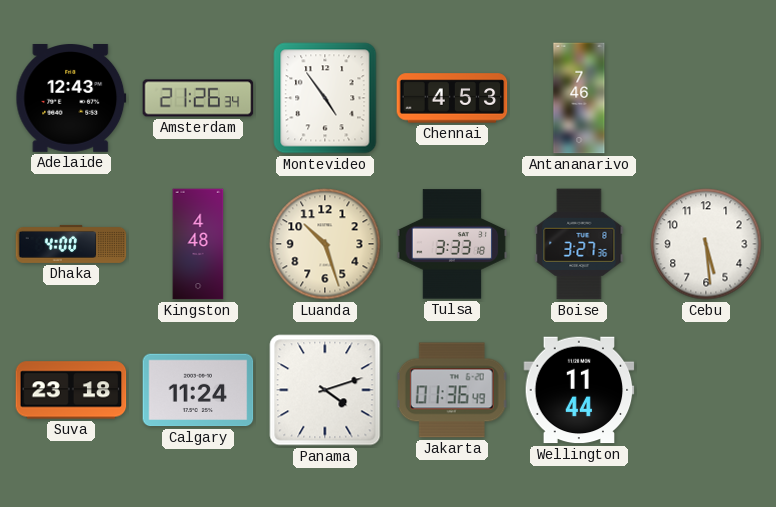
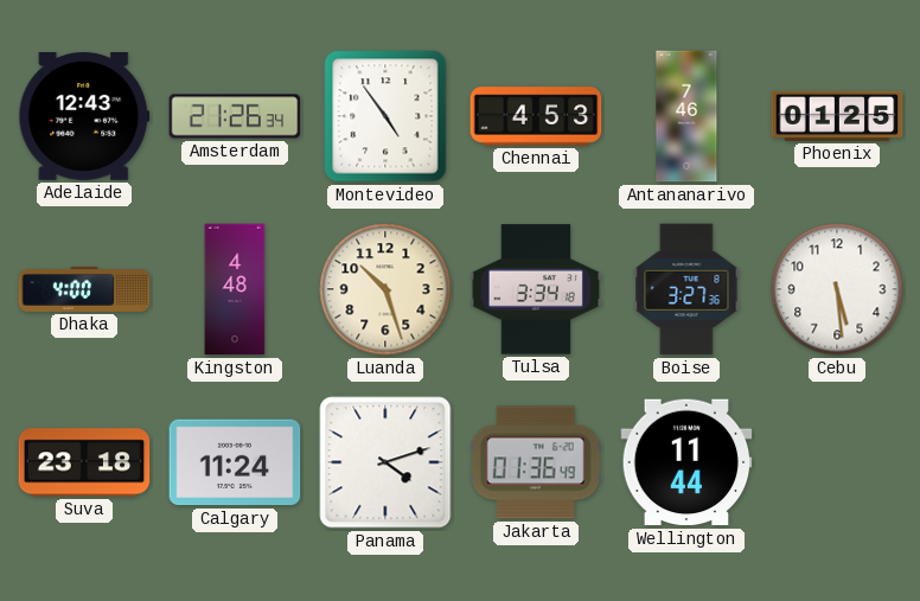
Phoenix: none -> 01:25 (837, 116)
Tulsa: 3:33 -> 3:34 (536, 289)
